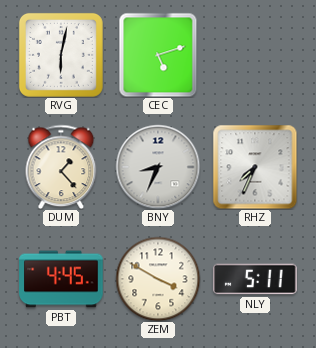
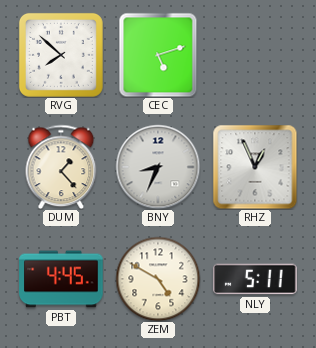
RVG: 6:02 -> 7:52 (61, 55)
RHZ: 7:34 -> 12:56 (255, 167)
ZEM: 3:50 -> 4:50 (158, 279)
